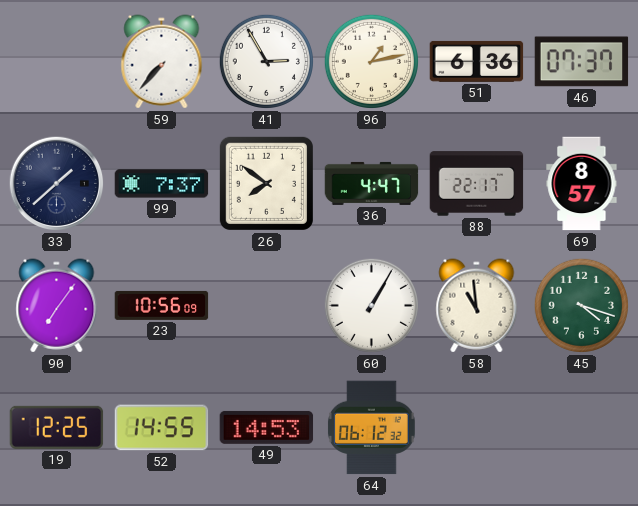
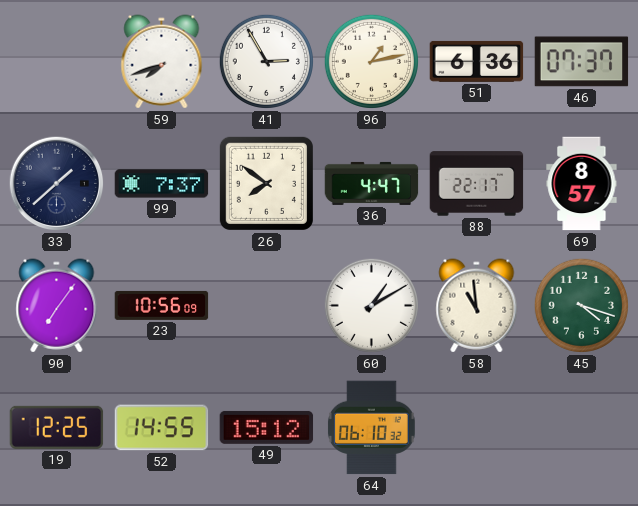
59: 7:37 -> 7:42 (162, 62)
60: 1:05 -> 1:10 (371, 305)
49: 14:53 -> 15:12 (267, 427)
64: 06:12 -> 06:10 (371, 428)
